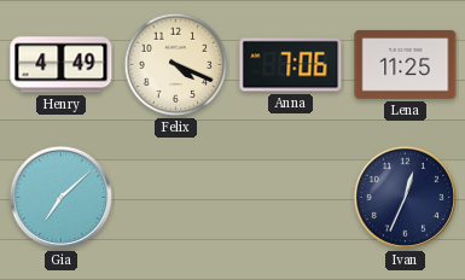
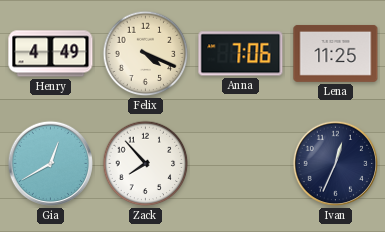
Gia: 7:08 -> 12:40 (51, 164)
Zack: none -> 7:53 (146, 164)
